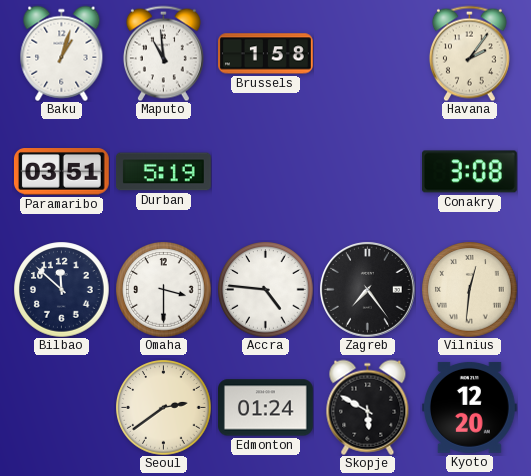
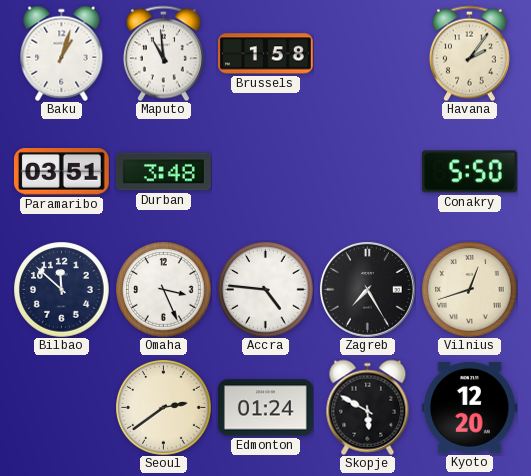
Durban: 5:19 -> 3:48 (163, 172)
Conakry: 3:08 -> 5:50 (469, 172)
Omaha: 3:30 -> 3:26 (163, 289)
Zagreb: 7:24 -> 7:25 (367, 289)
Vilnius: 12:31 -> 12:42 (469, 289)
